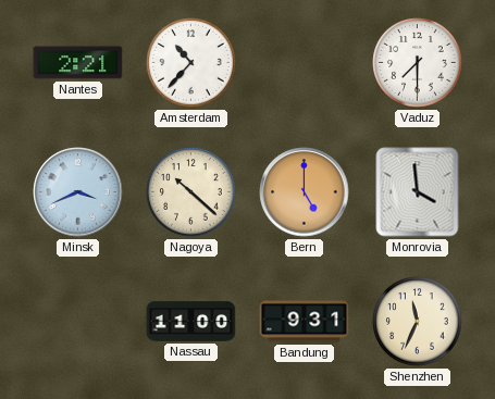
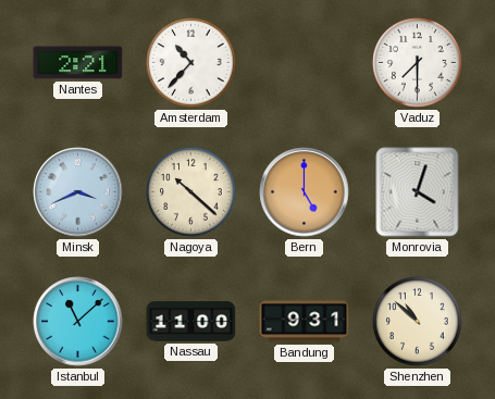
Monrovia: 3:59 -> 4:03 (418, 192)
Istanbul: none -> 11:08 (78, 322)
Shenzhen: 11:34 -> 10:52 (418, 322)
